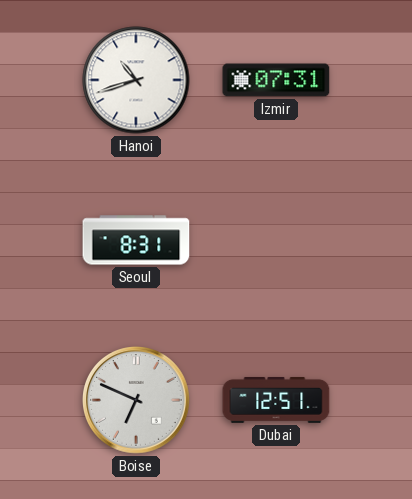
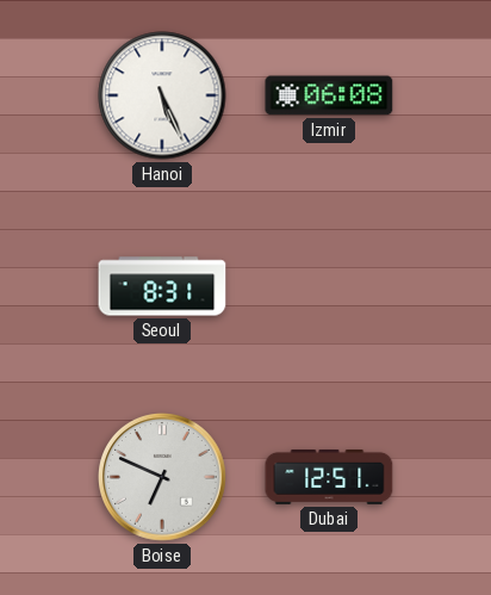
Hanoi: 10:42 -> 5:26 (162, 95)
Izmir: 07:31 -> 06:08 (329, 95)
